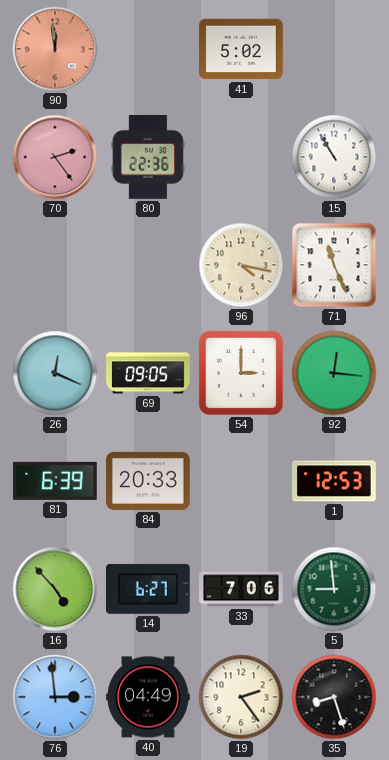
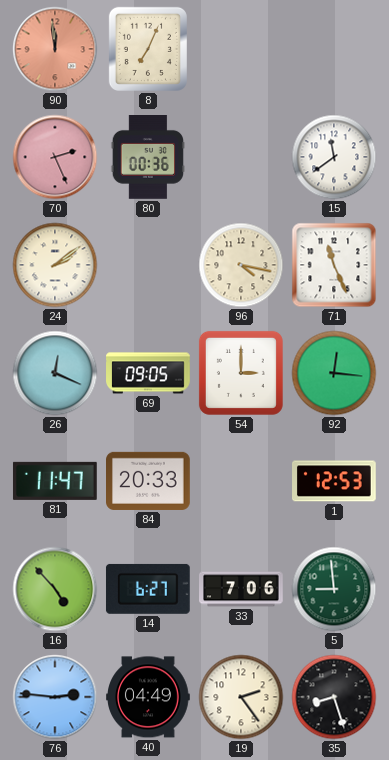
8: none -> 7:04 (148, 49)
41: 5:02 -> none (242, 49)
70: 2:24 -> 2:26 (55, 157)
80: 22:36 -> 00:36 (147, 158)
15: 10:55 -> 11:39 (334, 157)
24: none -> 2:09 (55, 265)
81: 6:39 -> 11:47 (55, 481)
76: 2:59 -> 2:46 (55, 697)
